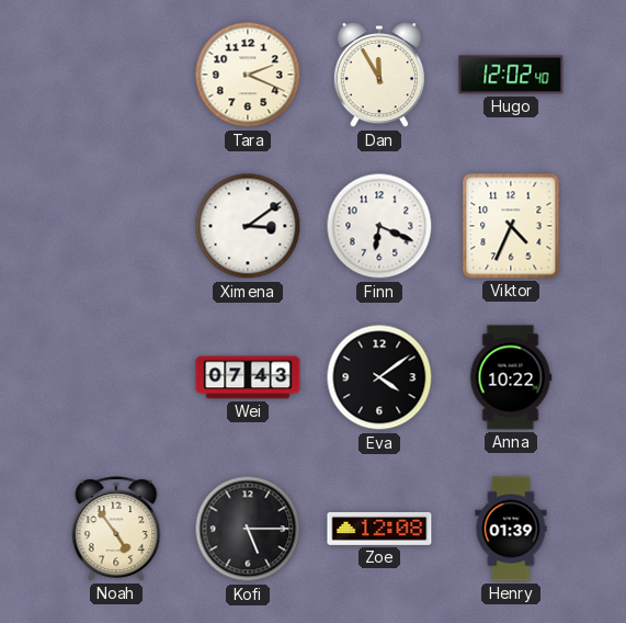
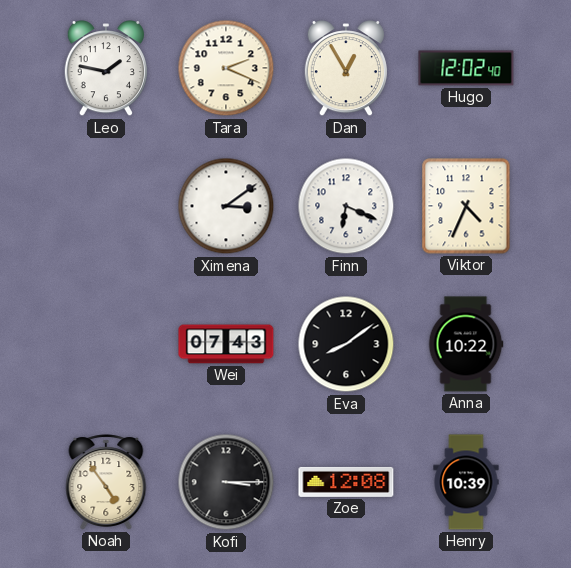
Leo: none -> 1:47 (106, 69)
Dan: 11:55 -> 12:55 (346, 69)
Eva: 4:09 -> 8:09 (346, 344)
Kofi: 5:15 -> 3:15 (226, 482)
Henry: 01:39 -> 10:39 (466, 482)
